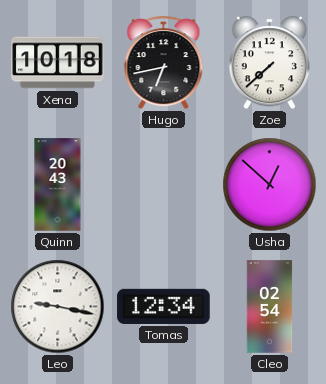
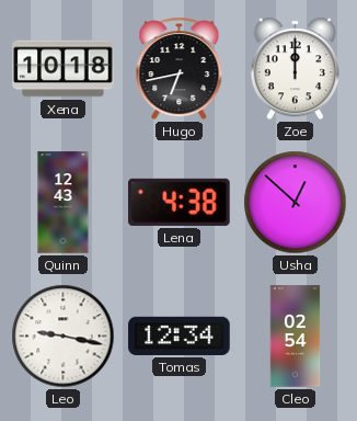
Zoe: 7:38 -> 12:00 (295, 69)
Quinn: 20:43 -> 12:43 (64, 203)
Lena: none -> 4:38 (180, 202)
